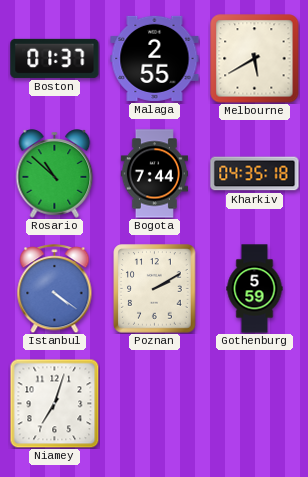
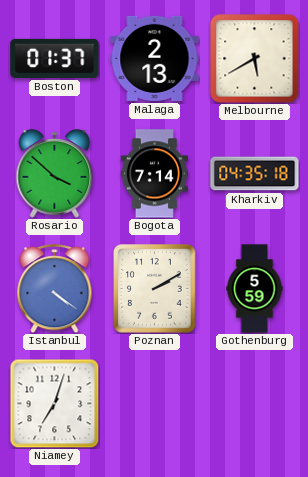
Malaga: 2:55 -> 2:13 (155, 58)
Rosario: 10:52 -> 3:52 (55, 174)
Bogota: 7:44 -> 7:14 (154, 174)
